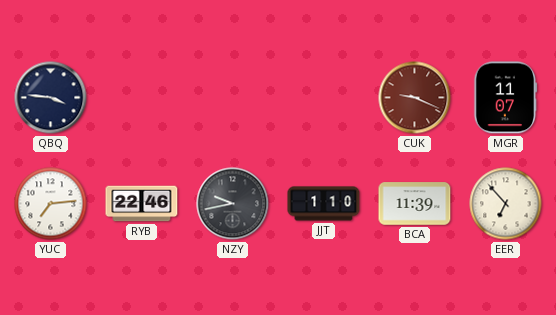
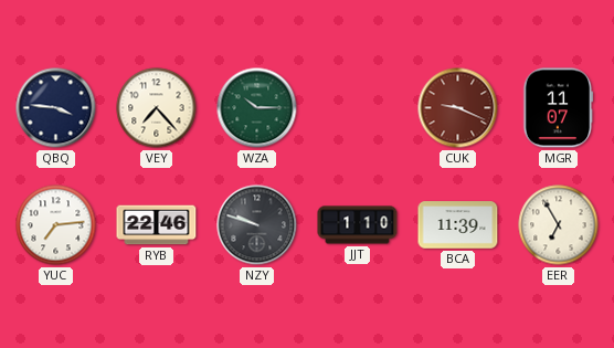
VEY: none -> 7:23 (157, 108)
WZA: none -> 10:15 (257, 108)
NZY: 9:43 -> 9:48 (257, 225)
EER: 6:53 -> 6:55 (559, 225)
